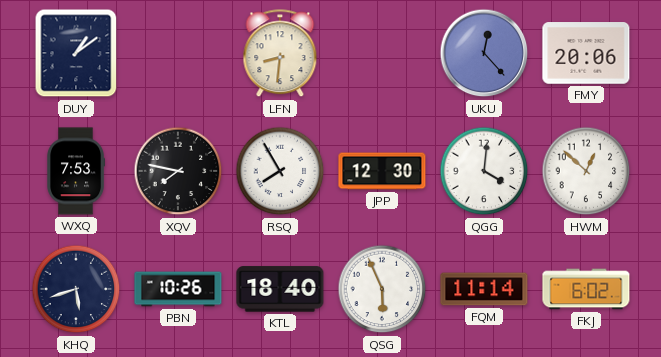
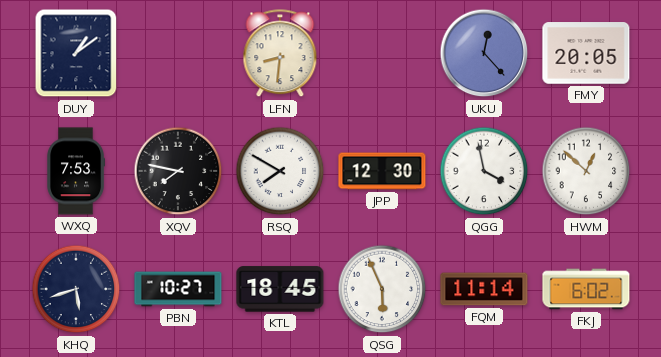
FMY: 20:06 -> 20:05 (586, 53)
RSQ: 7:55 -> 7:50 (280, 171)
QGG: 4:01 -> 3:58 (484, 171)
PBN: 10:26 -> 10:27 (178, 289)
KTL: 18:40 -> 18:45 (280, 289)
